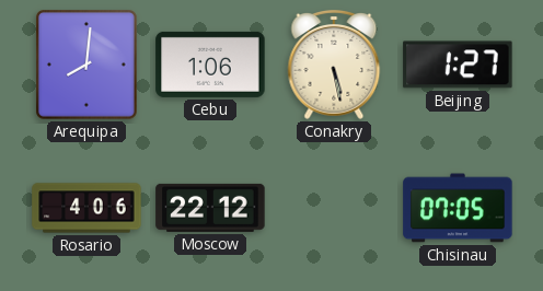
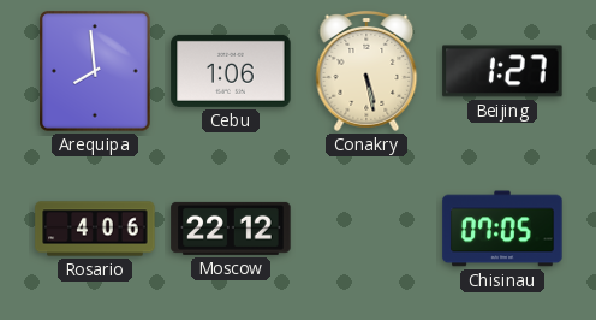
Arequipa: 8:01 -> 7:59 (96, 72)
